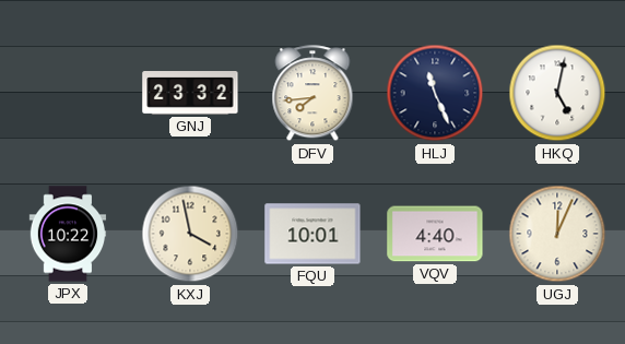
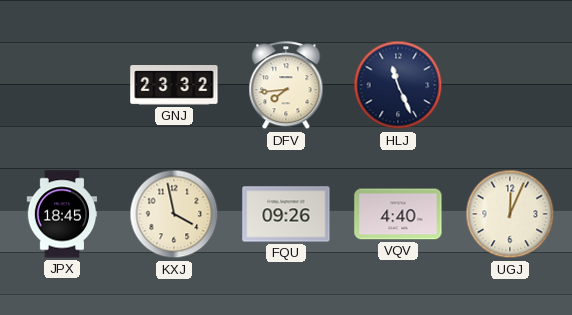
HKQ: 5:02 -> none (557, 93)
JPX: 10:22 -> 18:45 (62, 214)
FQU: 10:01 -> 09:26 (286, 214)
